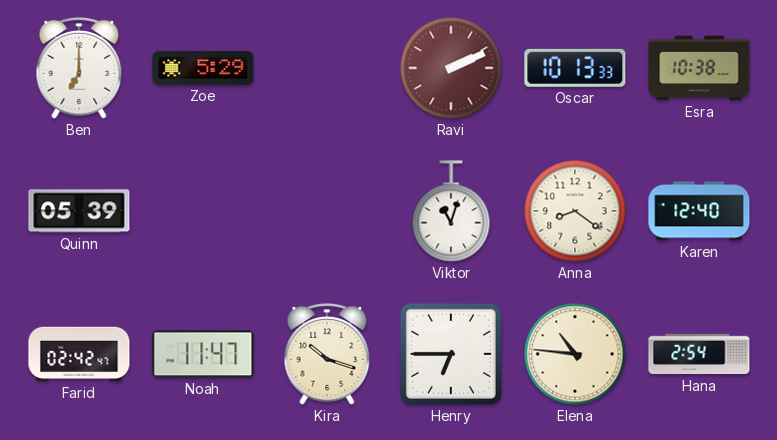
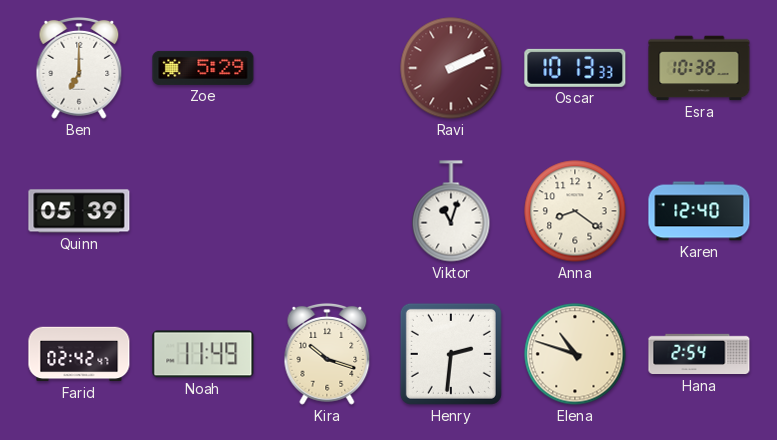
Noah: 11:47 -> 11:49 (203, 354)
Henry: 6:45 -> 2:31 (451, 354)
Elena: 10:46 -> 10:48 (575, 354)
